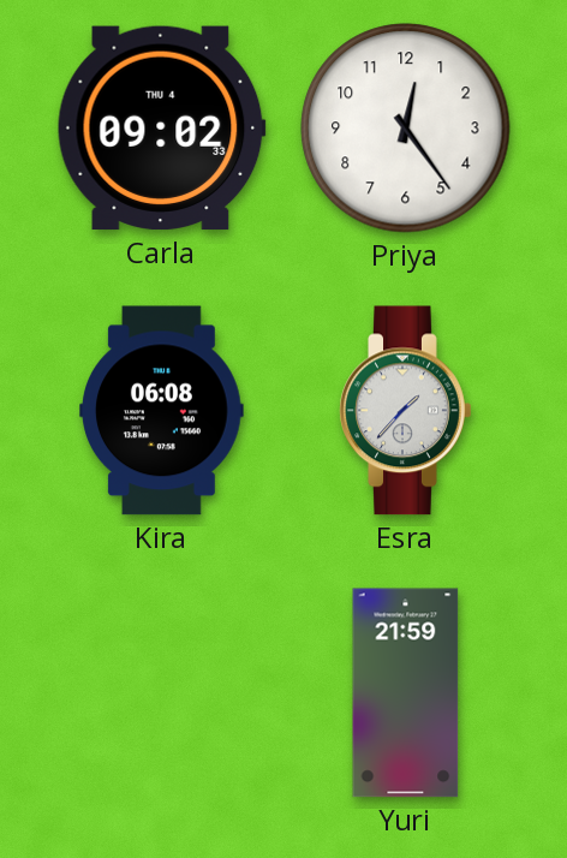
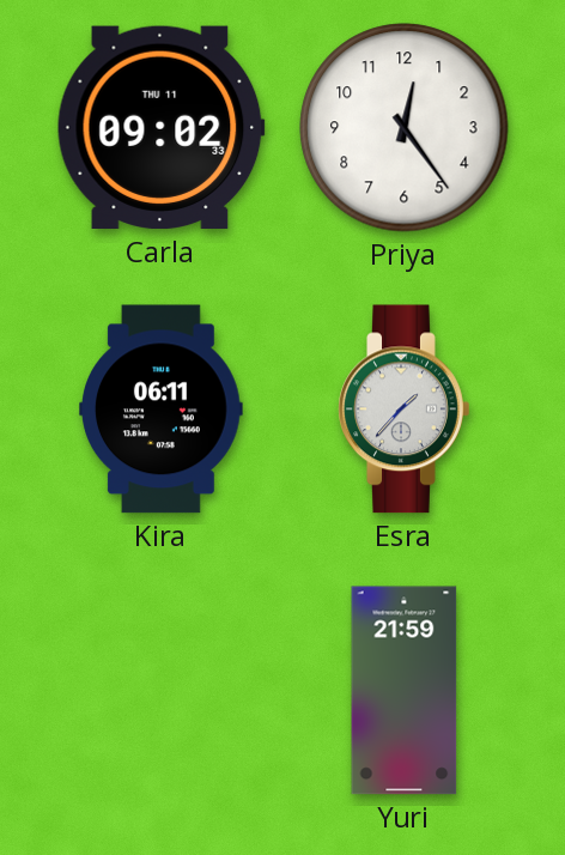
Carla date: THU 4 -> THU 11 (160, 128)
Kira: 06:08 -> 06:11 (162, 410)
